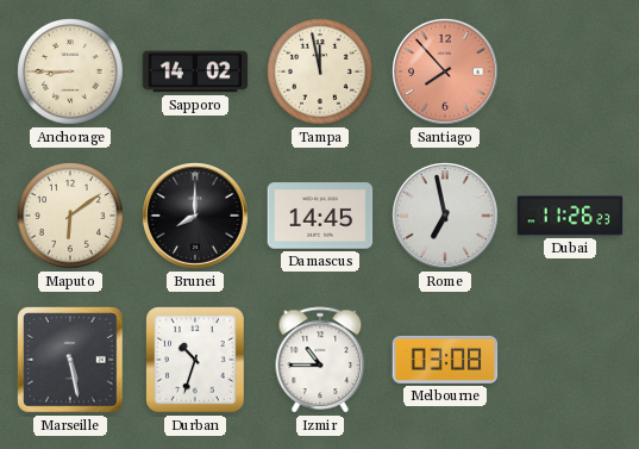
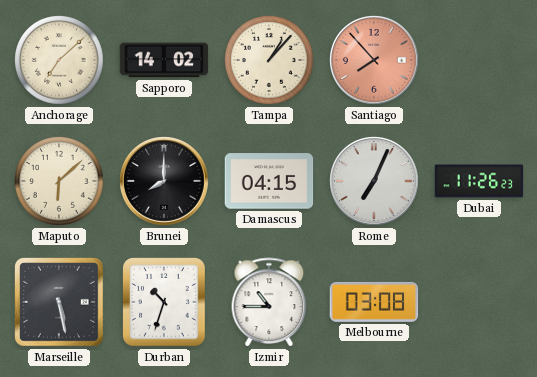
Anchorage: 8:45 -> 7:08 (60, 61)
Tampa: 11:58 -> 1:07 (270, 61)
Maputo: 6:09 -> 6:08 (60, 182)
Damascus: 14:45 -> 04:15 (269, 181)
Rome: 6:58 -> 7:04 (375, 182)
